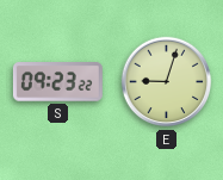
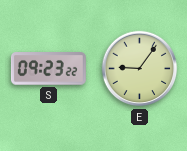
E: 9:03 -> 9:06 (140, 69)
